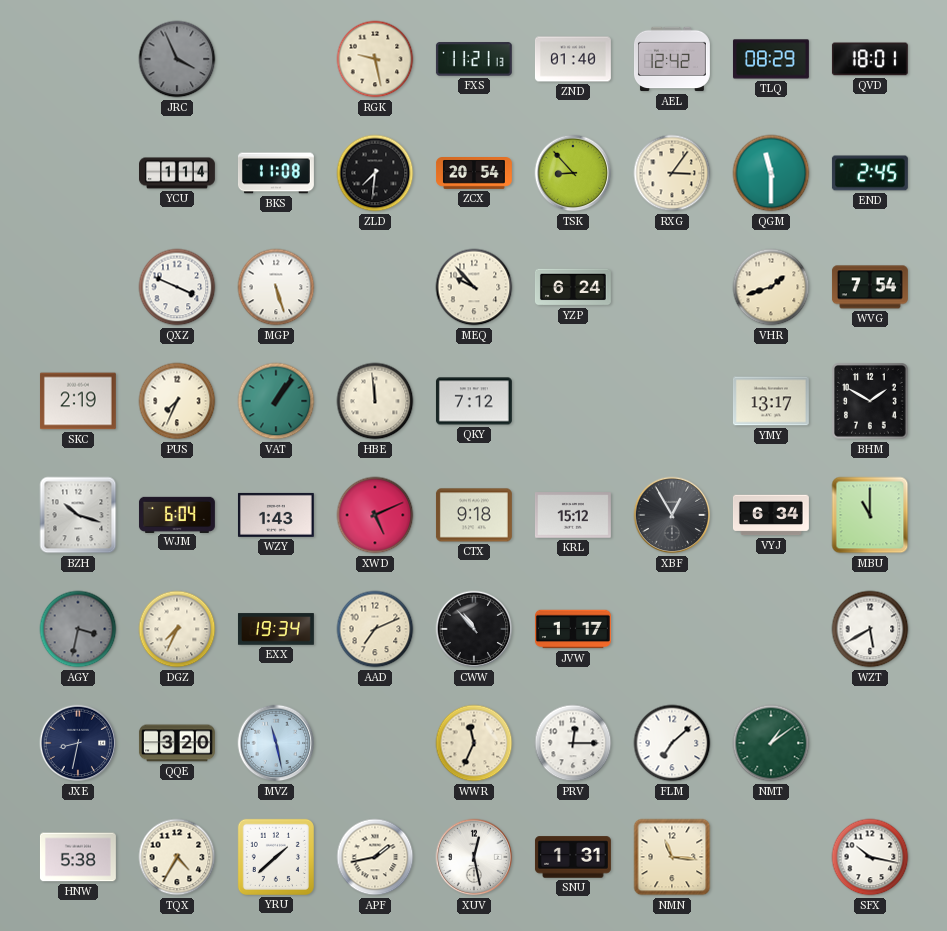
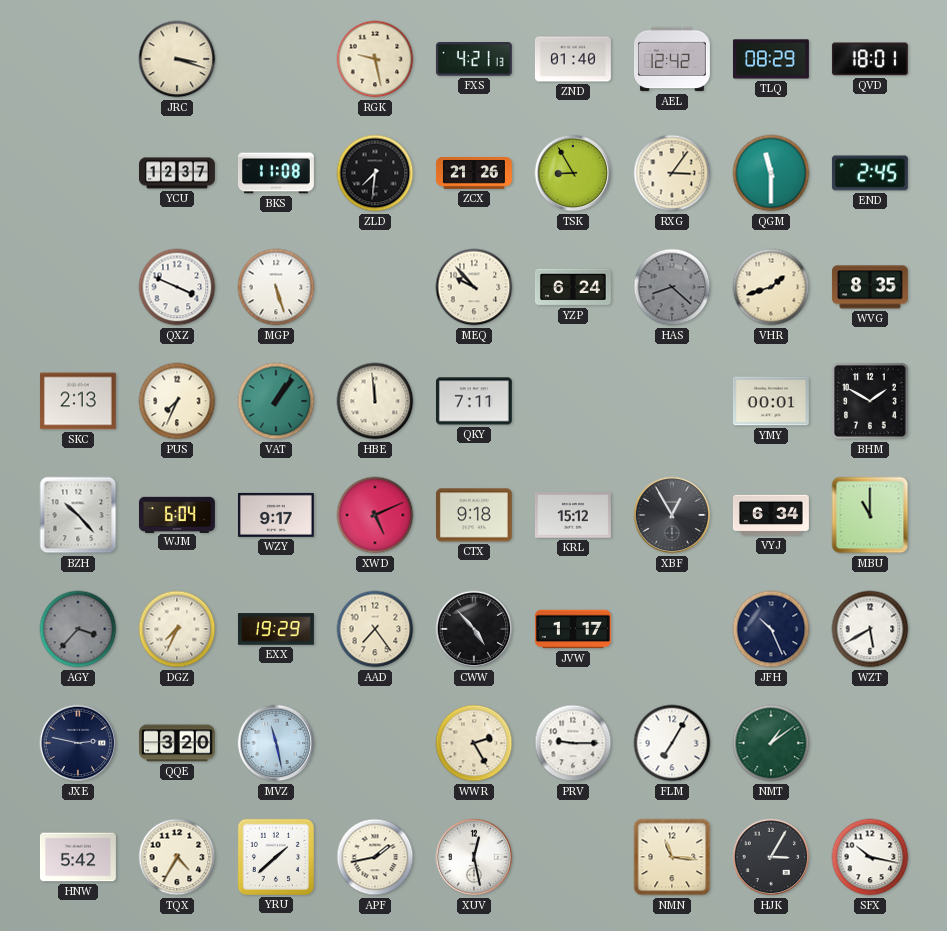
JRC: 3:56 -> 3:18 (177, 59)
JRC dial: grey -> cream (177, 59)
FXS: 11:21 -> 4:21 (474, 59)
YCU: 1:14 -> 12:37 (178, 173)
ZCX: 20:54 -> 21:26 (475, 174)
TSK: 8:53 -> 8:55 (573, 173)
HAS: none -> 8:22 (672, 287)
WVG: 7:54 -> 8:35 (870, 287)
SKC: 2:19 -> 2:13 (78, 401)
QKY: 7:12 -> 7:11 (474, 401)
YMY: 13:17 -> 00:01 (771, 401)
BZH: 10:18 -> 10:23 (78, 515)
WZY: 1:43 -> 9:17 (276, 515)
AGY: 3:32 -> 3:37 (78, 629)
EXX: 19:34 -> 19:29 (276, 629)
AAD: 7:11 -> 7:24 (375, 629)
CWW: 10:53 -> 4:53 (474, 629)
JFH: none -> 10:26 (771, 629)
JXE: 8:32 -> 2:47 (78, 743)
WWR: 11:34 -> 2:25 (474, 743)
PRV: 12:15 -> 9:15 (573, 743)
FLM: 7:08 -> 7:05 (672, 743)
HNW: 5:38 -> 5:42 (78, 857)
SNU: 1:31 -> none (573, 857)
HJK: none -> 3:05 (771, 857)
